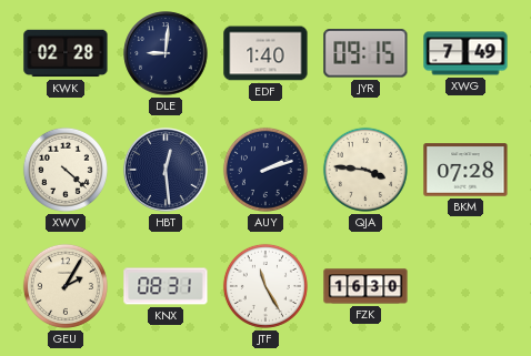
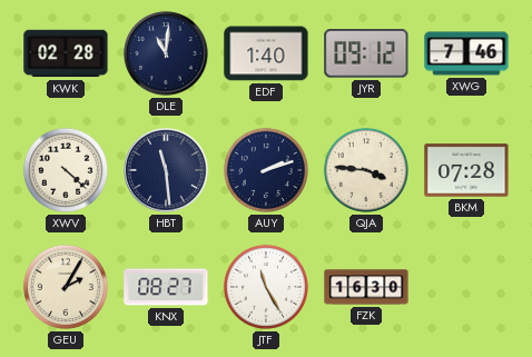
DLE: 9:01 -> 11:01 (166, 53)
JYR: 09:15 -> 09:12 (366, 54)
XWG: 7:49 -> 7:46 (466, 53)
HBT: 12:29 -> 11:29 (166, 170)
KNX: 08:31 -> 08:27 (166, 287)
